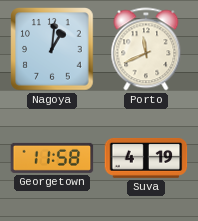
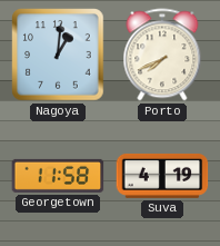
Porto: 11:41 -> 7:41 (162, 55)
